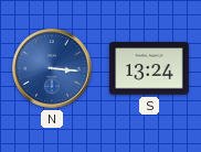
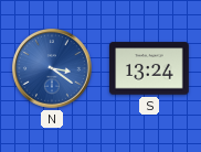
N: 3:16 -> 3:21 (53, 69)
